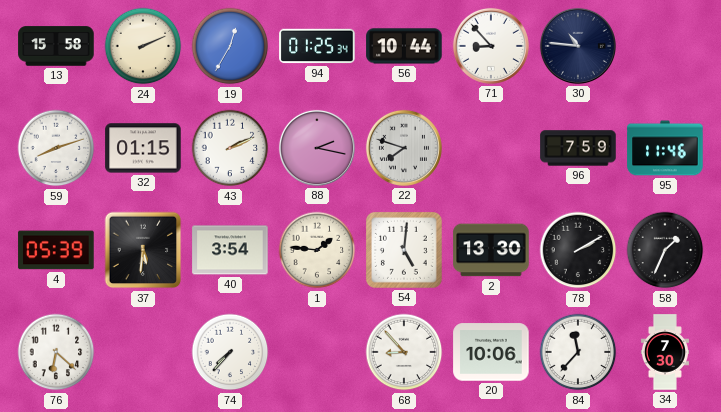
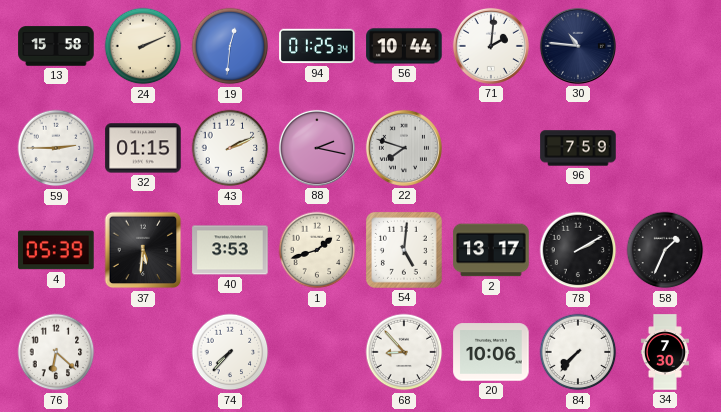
19: 12:35 -> 12:31 (230, 46)
71: 8:53 -> 2:01 (491, 46)
59: 8:12 -> 2:45 (56, 148)
95: 11:46 -> none (665, 148)
40: 3:54 -> 3:53 (230, 250)
1: 1:46 -> 1:42 (317, 250)
2: 13:30 -> 13:17 (491, 250)
84: 11:37 -> 7:37 (578, 352)
